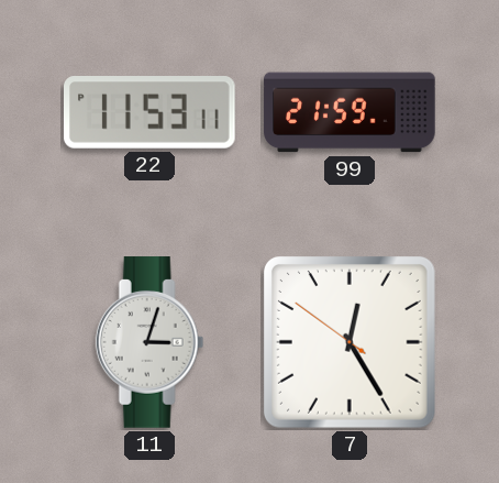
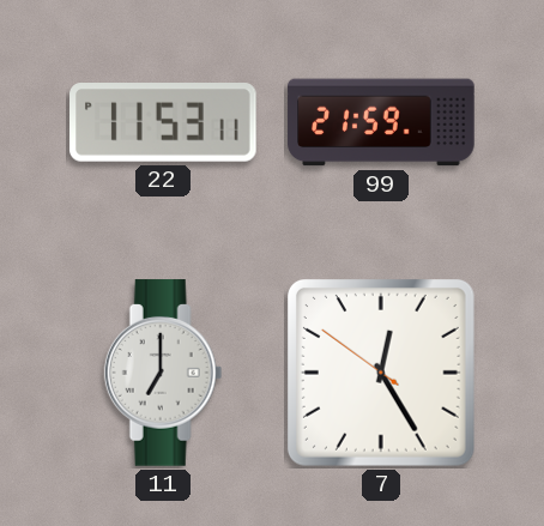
11: 3:03 -> 7:00 (163, 373)
